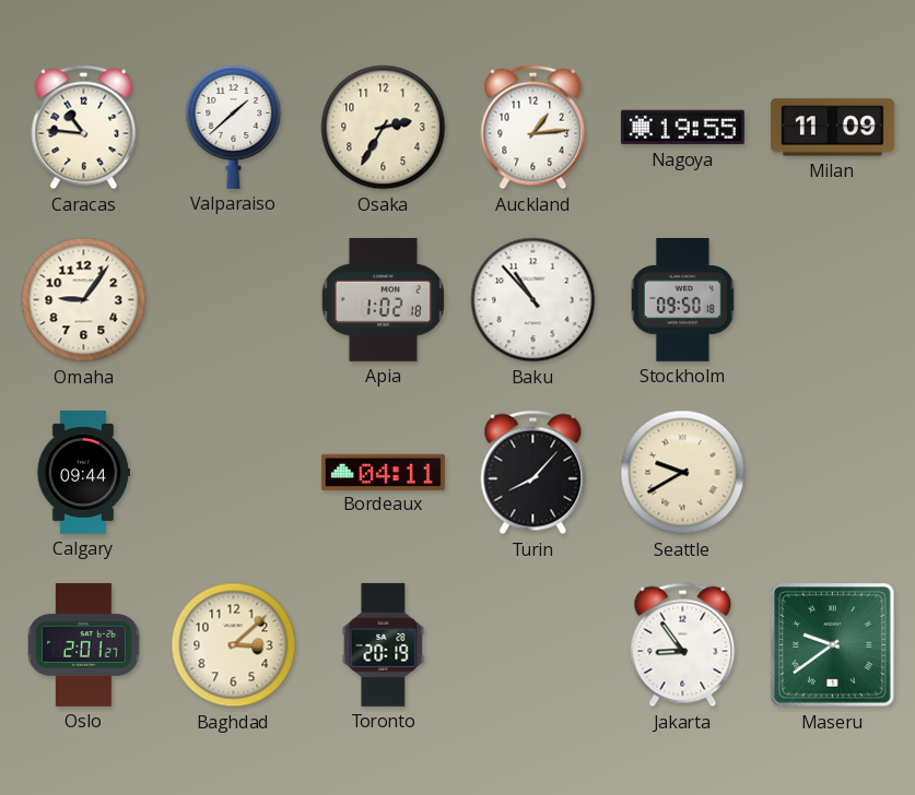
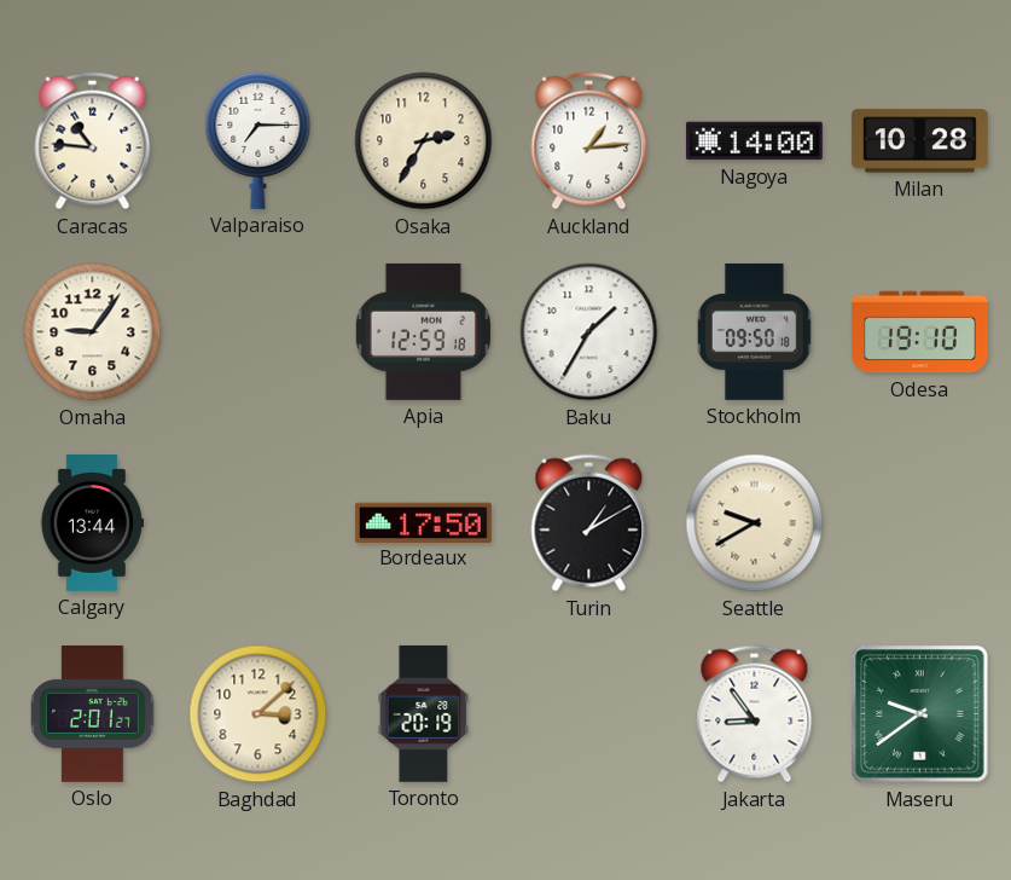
Valparaiso: 1:38 -> 7:15 (258, 140)
Nagoya: 19:55 -> 14:00 (754, 141)
Milan: 11:09 -> 10:28 (919, 141)
Apia: 1:02 -> 12:59 (423, 331)
Baku: 10:53 -> 1:35 (589, 332)
Odesa: none -> 19:10 (919, 332)
Calgary: 09:44 -> 13:44 (91, 522)
Bordeaux: 04:11 -> 17:50 (423, 522)
Turin: 8:07 -> 1:10 (589, 523)
